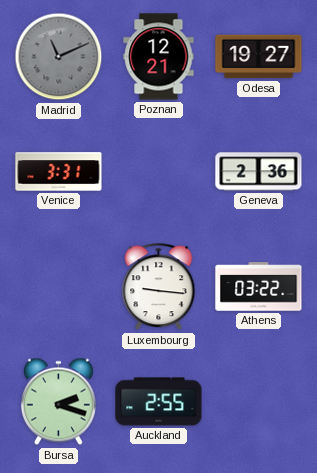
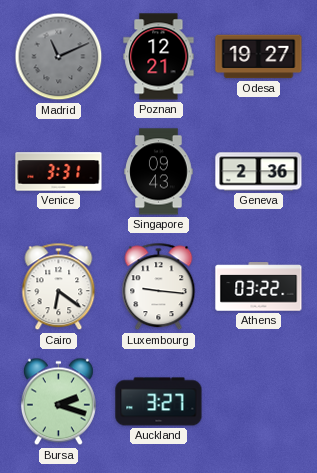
Singapore: none -> 09:43 (159, 172)
Cairo: none -> 6:21 (59, 287)
Auckland: 2:55 -> 3:27 (159, 402)
